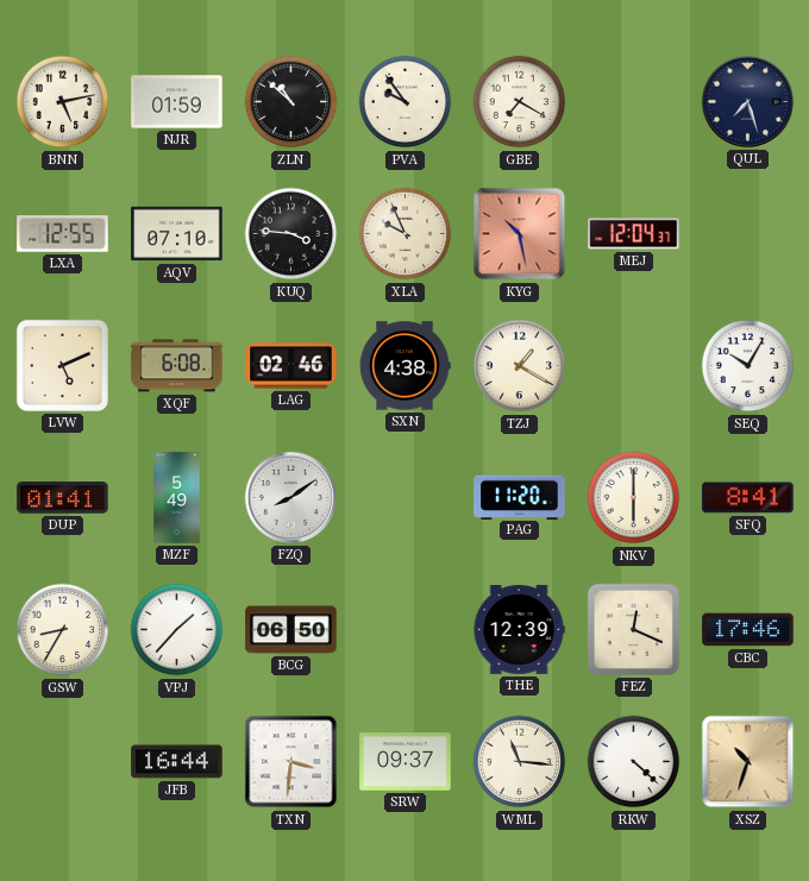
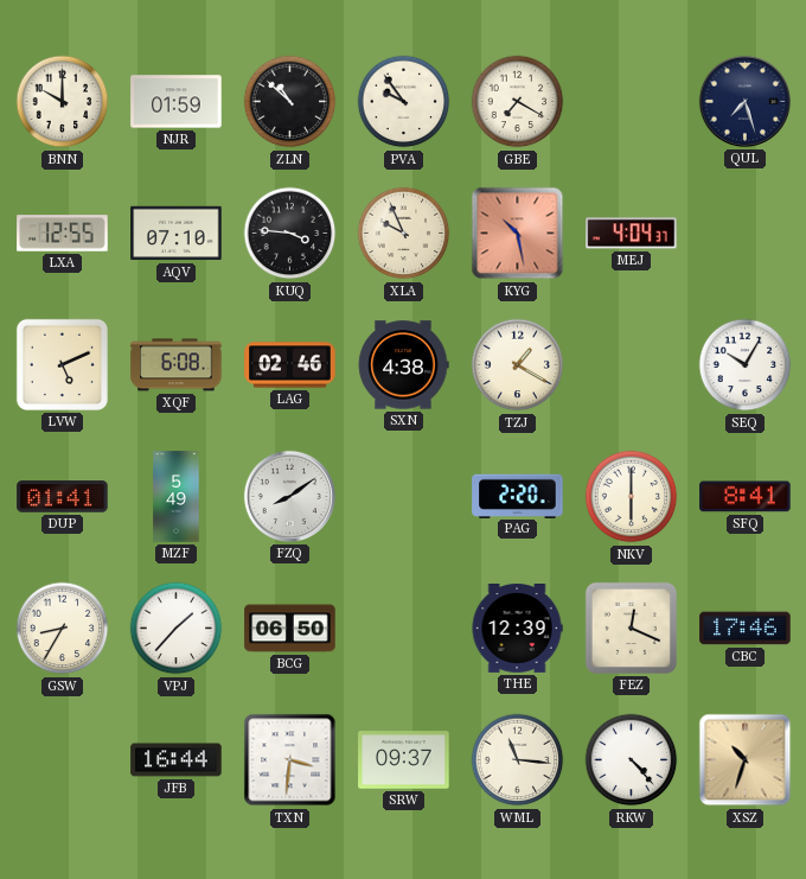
BNN: 5:13 -> 10:00 (63, 102)
MEJ: 12:04 -> 4:04 (632, 234)
PAG: 11:20 -> 2:20 (518, 496)
RKW: 4:22 -> 4:23 (632, 760)
